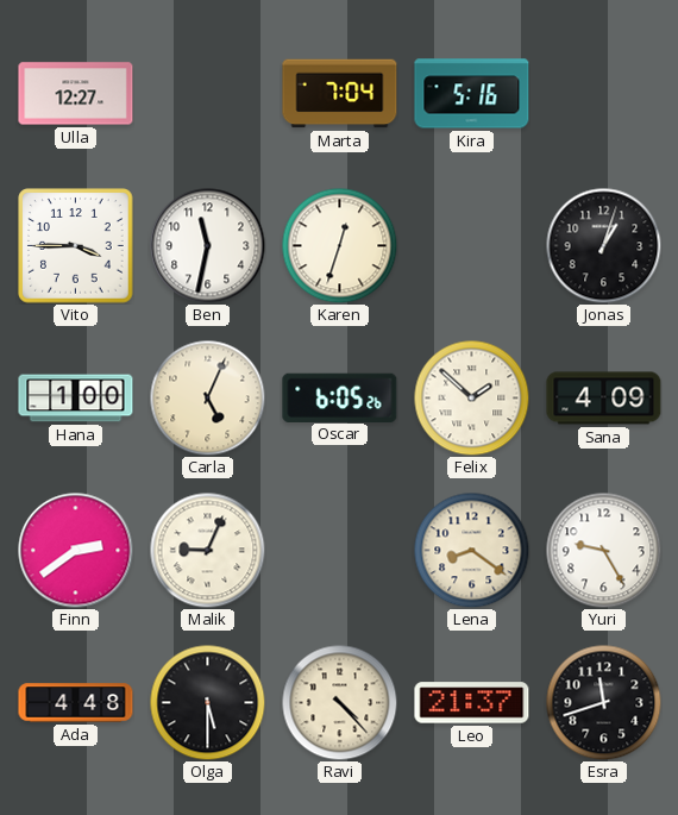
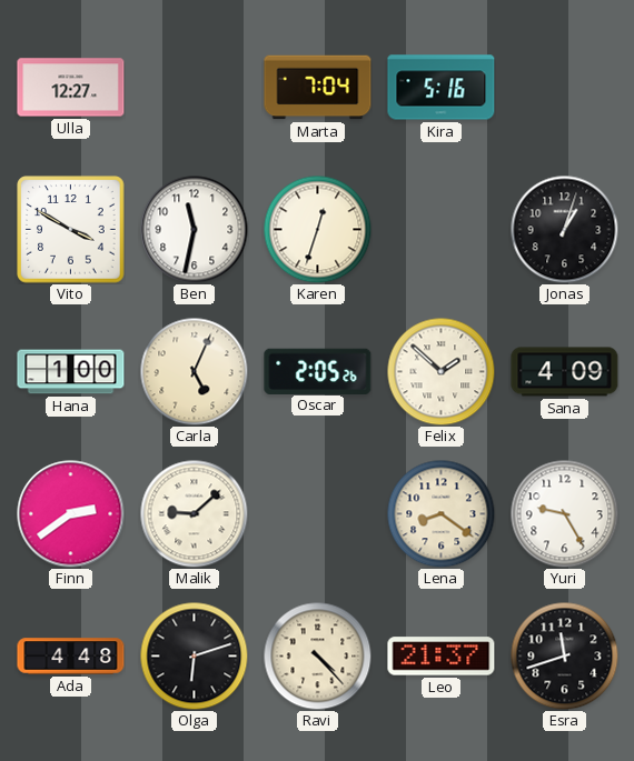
Vito: 3:45 -> 3:50 (71, 230)
Oscar: 6:05 -> 2:05 (318, 371)
Malik: 9:04 -> 9:08 (194, 513)
Olga: 5:30 -> 6:12 (194, 655)
